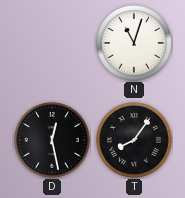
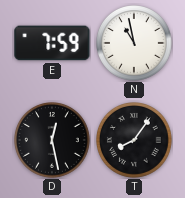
E: none -> 7:59 (52, 43)
N: 11:03 -> 10:58 (135, 44)
